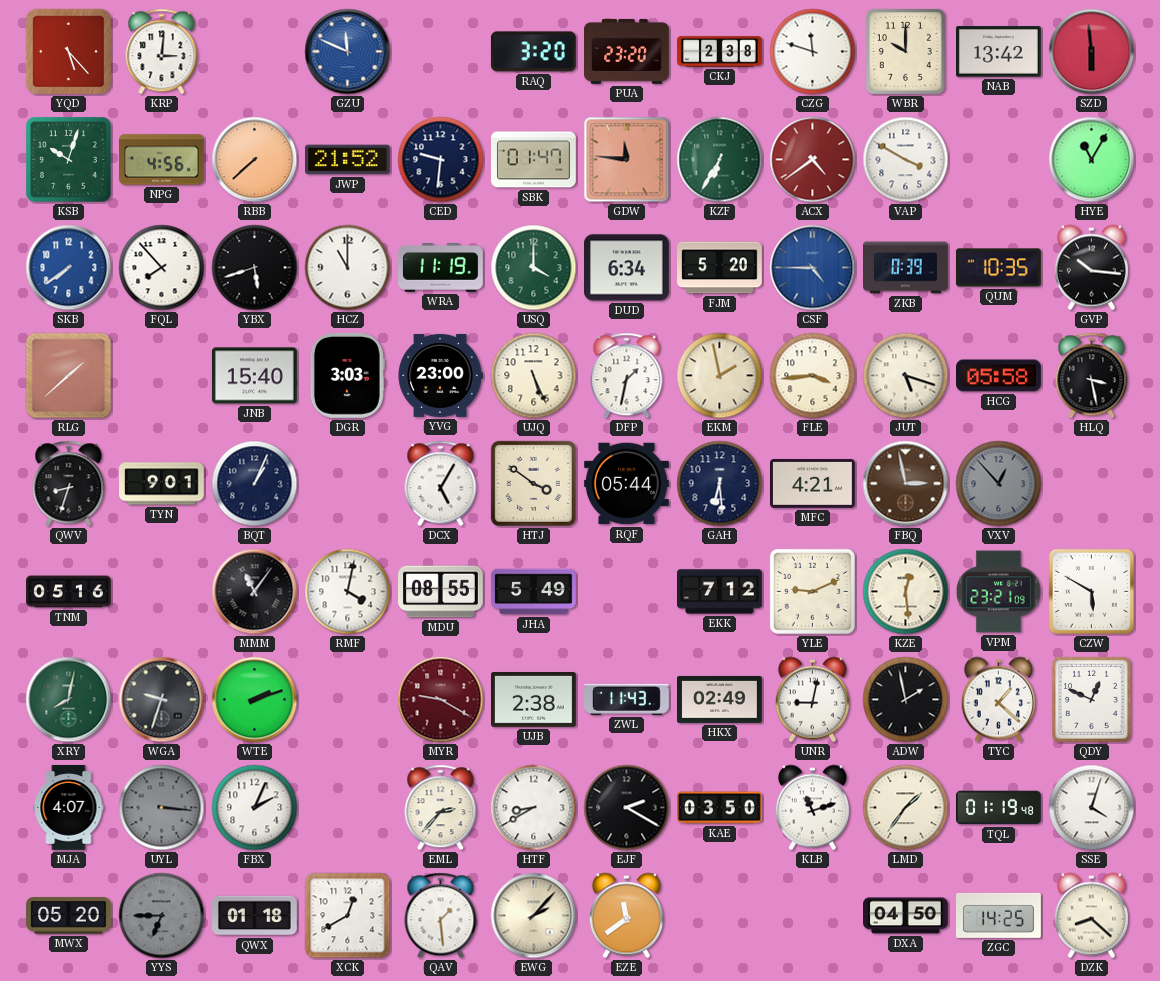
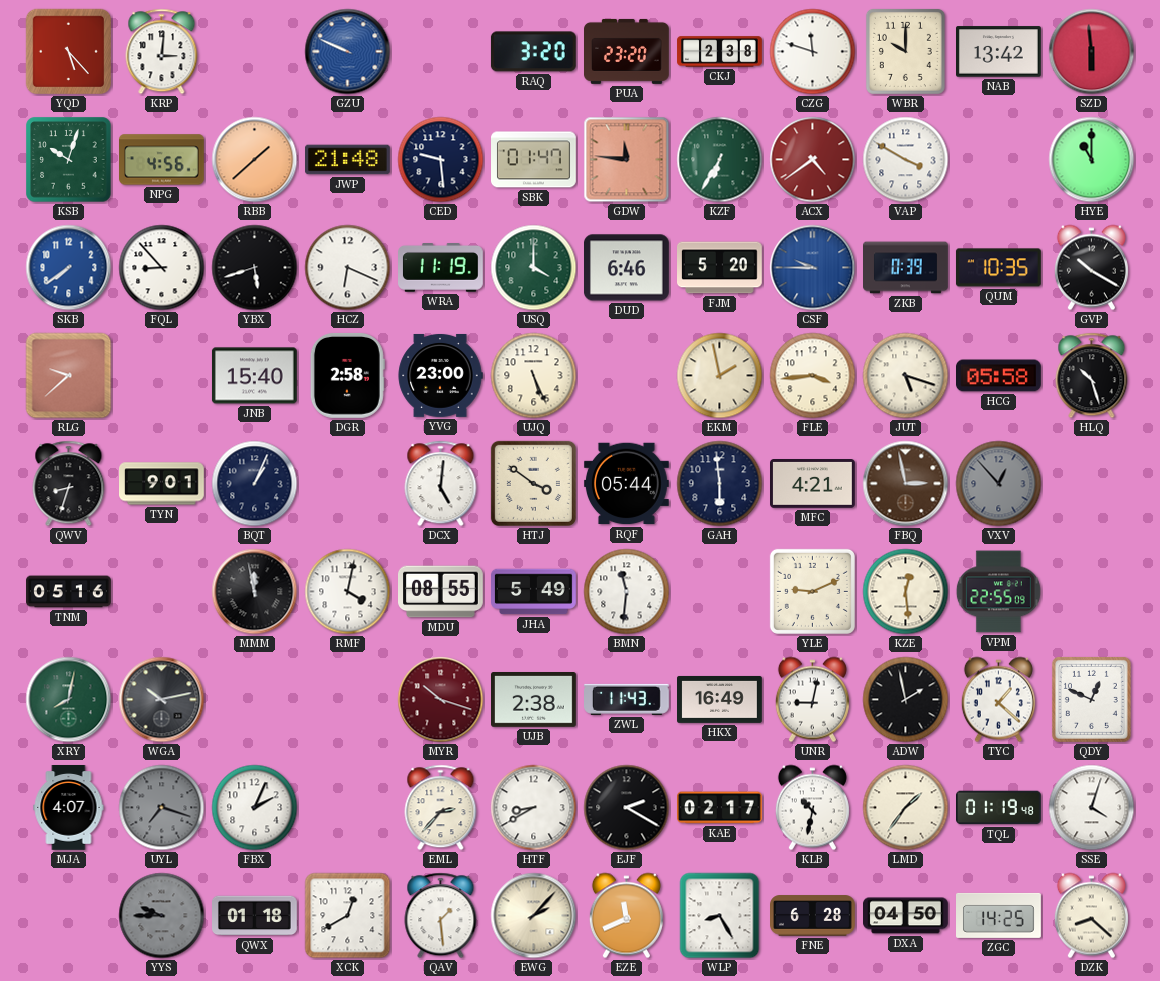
GZU: 11:49 -> 9:49 (348, 52)
RBB: 7:38 -> 1:38 (255, 160)
JWP: 21:52 -> 21:48 (348, 160)
CED: 9:31 -> 9:29 (441, 160)
HYE: 11:05 -> 11:00 (1092, 160)
FQL: 7:53 -> 8:53 (162, 268)
HCZ: 11:00 -> 6:19 (348, 268)
DUD: 6:34 -> 6:46 (627, 268)
CSF: 4:45 -> 9:45 (813, 268)
GVP: 10:16 -> 10:20 (1091, 268)
RLG: 1:38 -> 9:38 (69, 376)
DGR: 3:03 -> 2:58 (347, 376)
DFP: 1:32 -> none (627, 376)
HLQ: 3:28 -> 10:27 (1092, 376)
DCX: 5:05 -> 5:01 (441, 484)
GAH: 6:29 -> 5:59 (720, 484)
MMM: 11:06 -> 11:58 (255, 592)
BMN: none -> 11:31 (627, 592)
EKK: 7:12 -> none (720, 592)
VPM: 23:21 -> 22:55 (998, 592)
CZW: 5:50 -> none (1091, 591)
WGA: 9:33 -> 10:13 (162, 700)
WTE: 2:12 -> none (255, 700)
MYR: 9:20 -> 10:18 (441, 700)
HKX: 02:49 -> 16:49 (720, 699)
UYL: 3:16 -> 7:18 (162, 808)
KAE: 03:50 -> 02:17 (720, 808)
KLB: 11:12 -> 10:32 (812, 808)
MWX: 05:20 -> none (69, 916)
YYS: 6:45 -> 9:45 (162, 916)
EZE: 11:39 -> 11:41 (626, 916)
WLP: none -> 8:25 (720, 916)
FNE: none -> 6:28 (813, 916)
